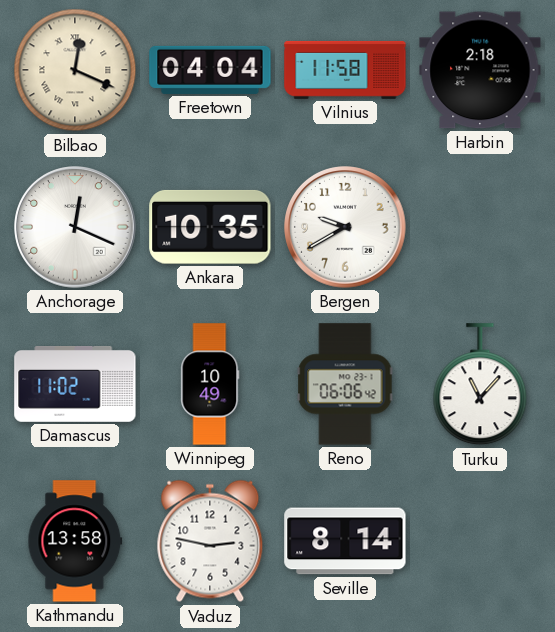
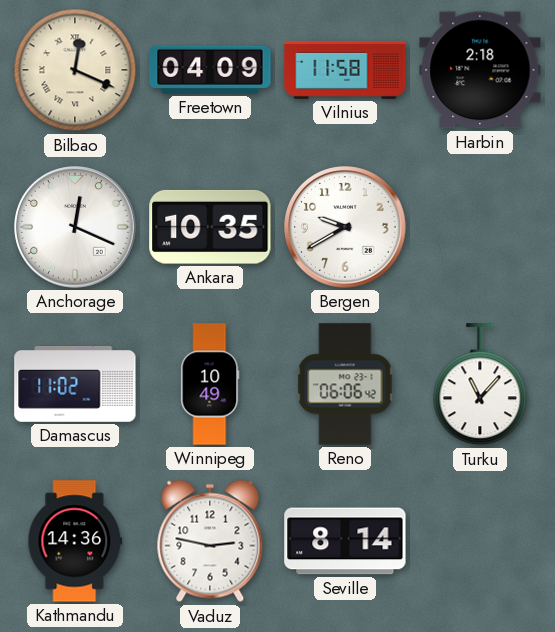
Freetown: 04:04 -> 04:09 (210, 70)
Kathmandu: 13:58 -> 14:36 (75, 541)
